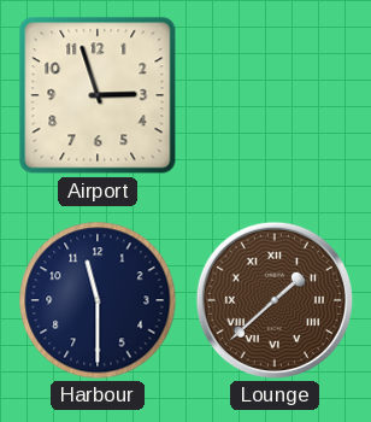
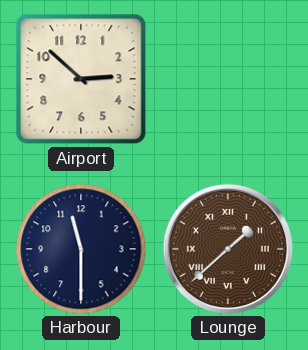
Airport: 2:57 -> 2:52 (81, 79)
